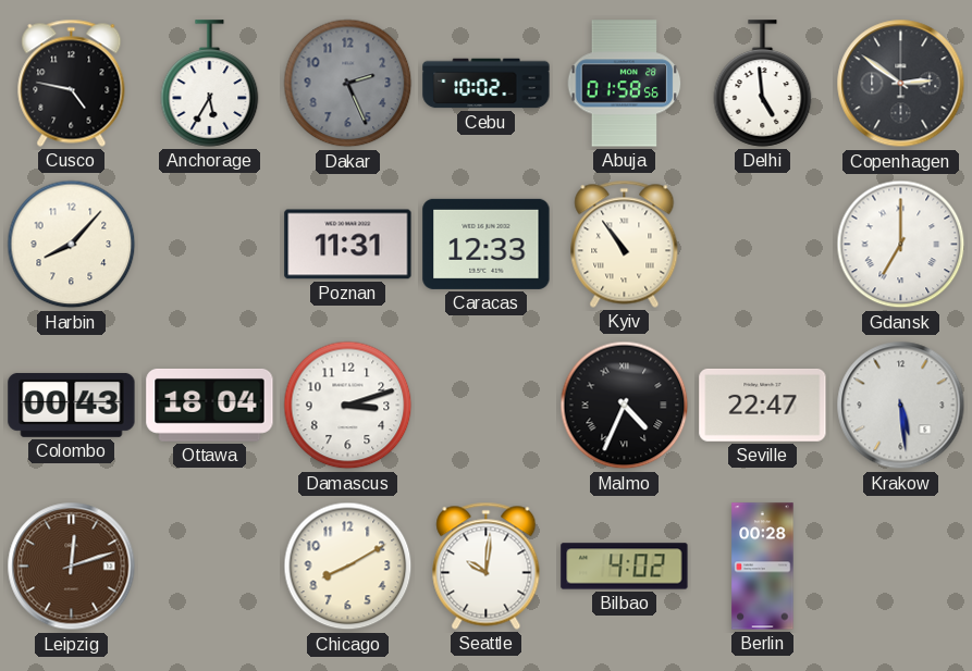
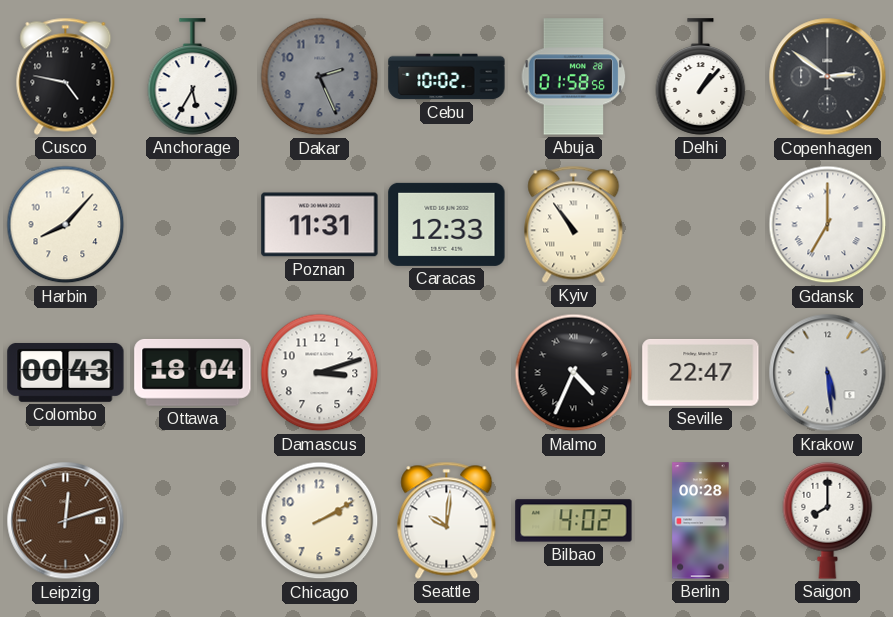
Delhi: 4:59 -> 1:07 (701, 77)
Chicago: 8:10 -> 2:10 (320, 521)
Saigon: none -> 8:00 (828, 520)
